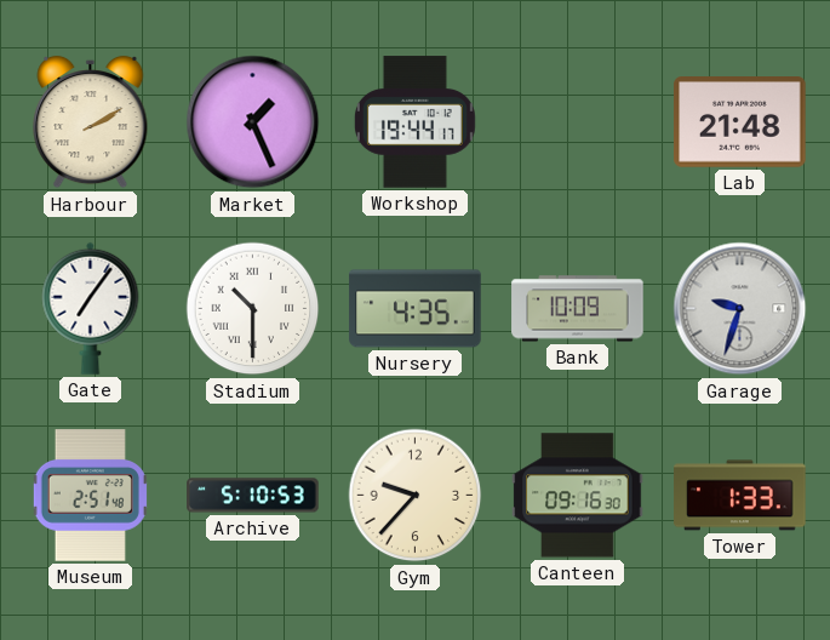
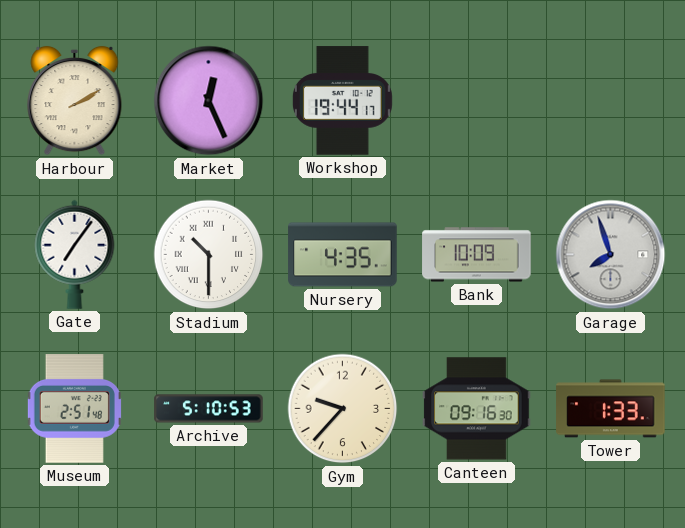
Market: 1:26 -> 12:26 (209, 101)
Lab: 21:48 -> none (740, 122)
Garage: 9:33 -> 7:57 (611, 255)
